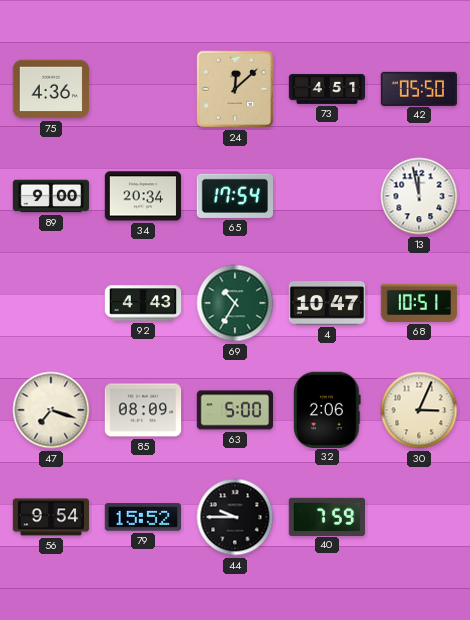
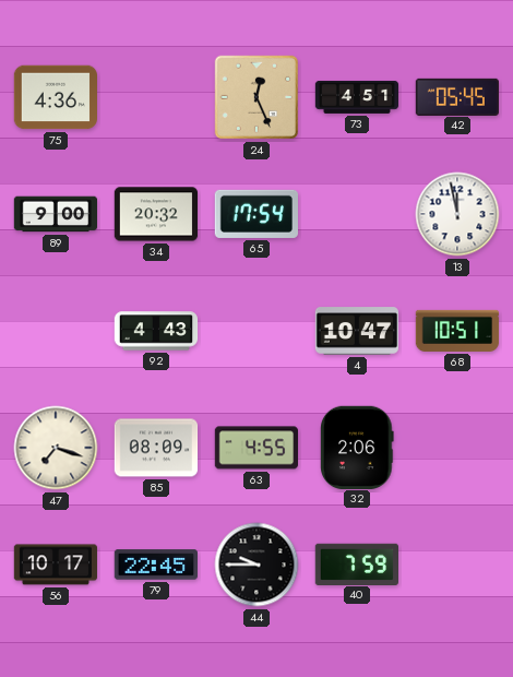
24: 12:08 -> 12:26 (256, 97)
42: 05:50 -> 05:45 (457, 96)
34: 20:34 -> 20:32 (156, 214)
69: 10:35 -> none (235, 303)
63: 5:00 -> 4:55 (255, 448)
30: 3:04 -> none (419, 410)
56: 9:54 -> 10:17 (56, 565)
79: 15:52 -> 22:45 (155, 565)
